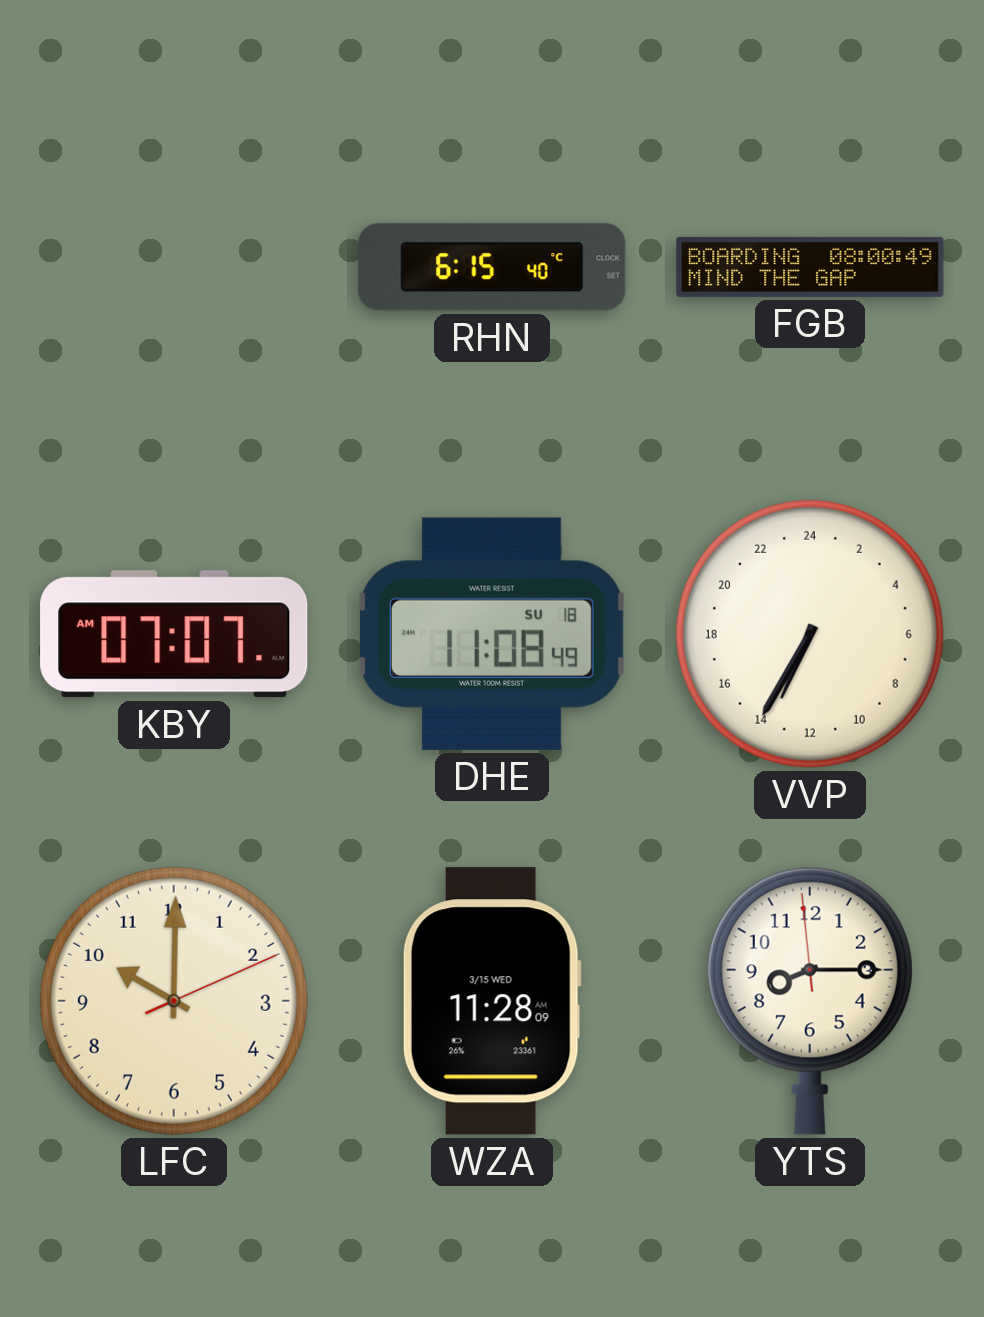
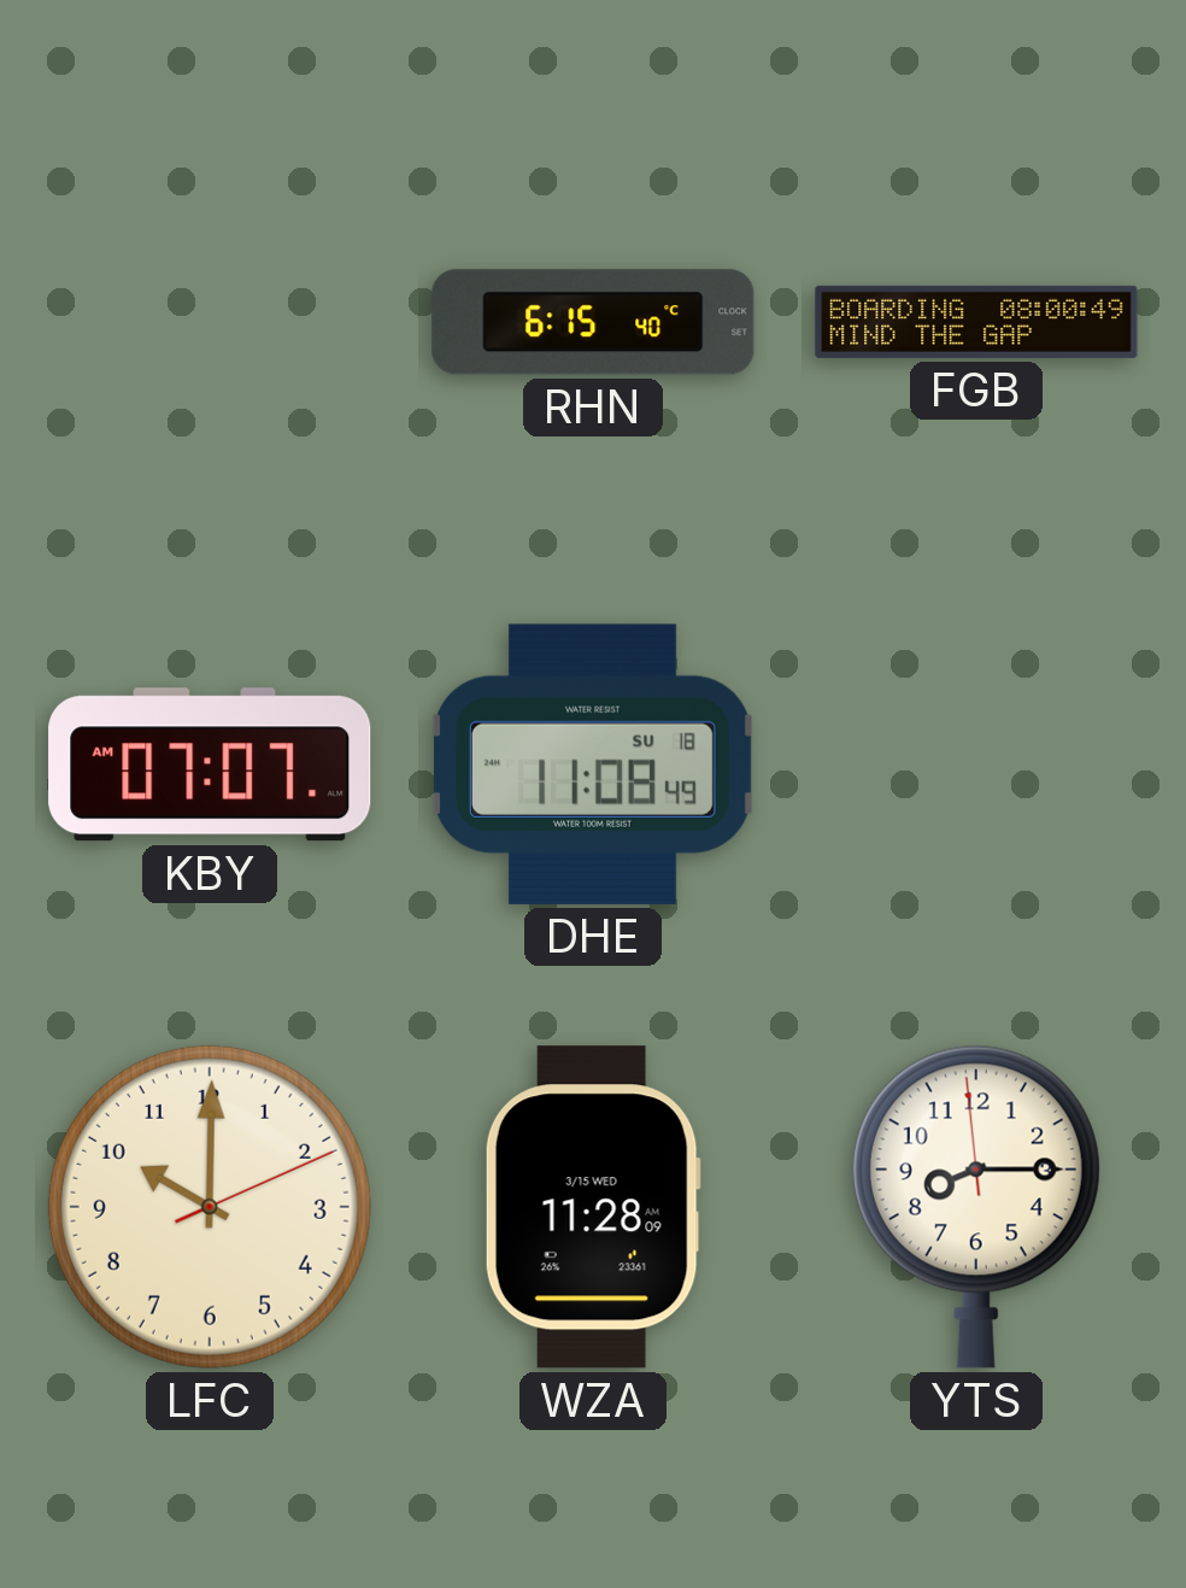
VVP: 13:35 -> none (810, 634)
